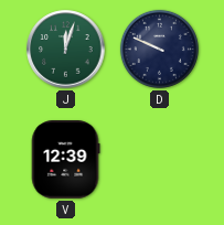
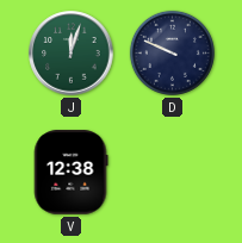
V: 12:39 -> 12:38 (70, 173)
